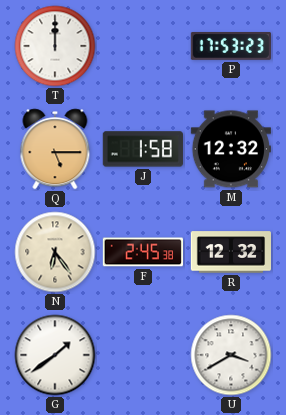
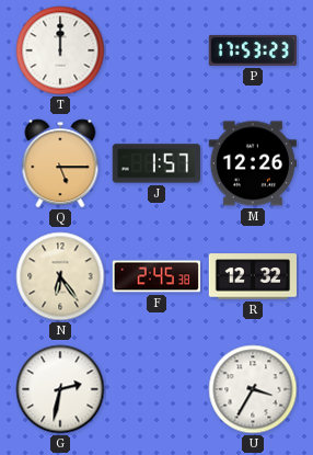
J: 1:58 -> 1:57 (156, 163)
M: 12:32 -> 12:26 (252, 163)
G: 1:39 -> 2:32 (60, 389)
U: 3:40 -> 3:35 (253, 389)
